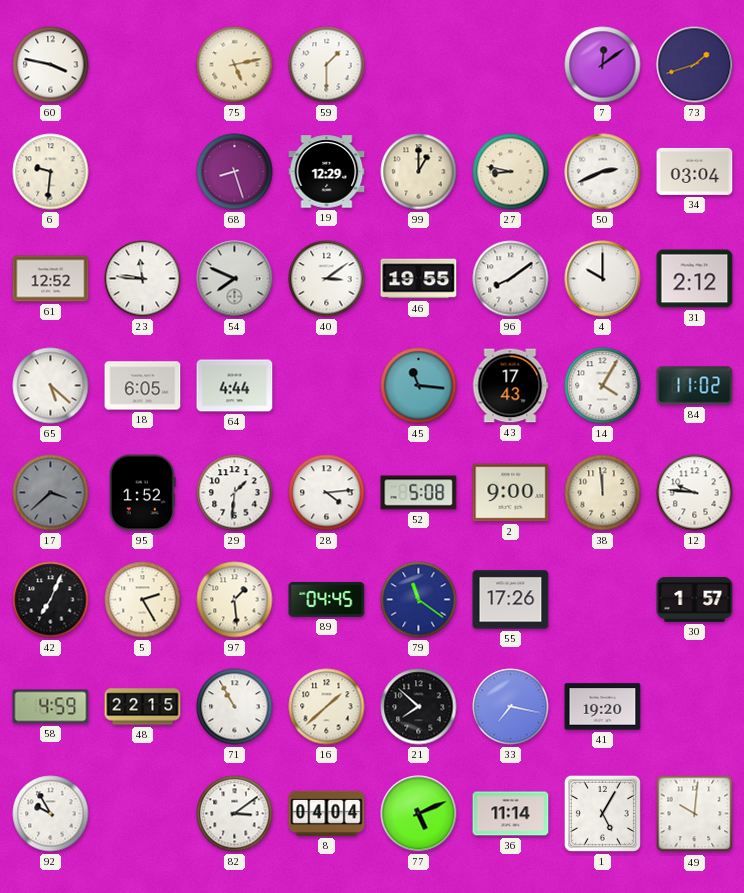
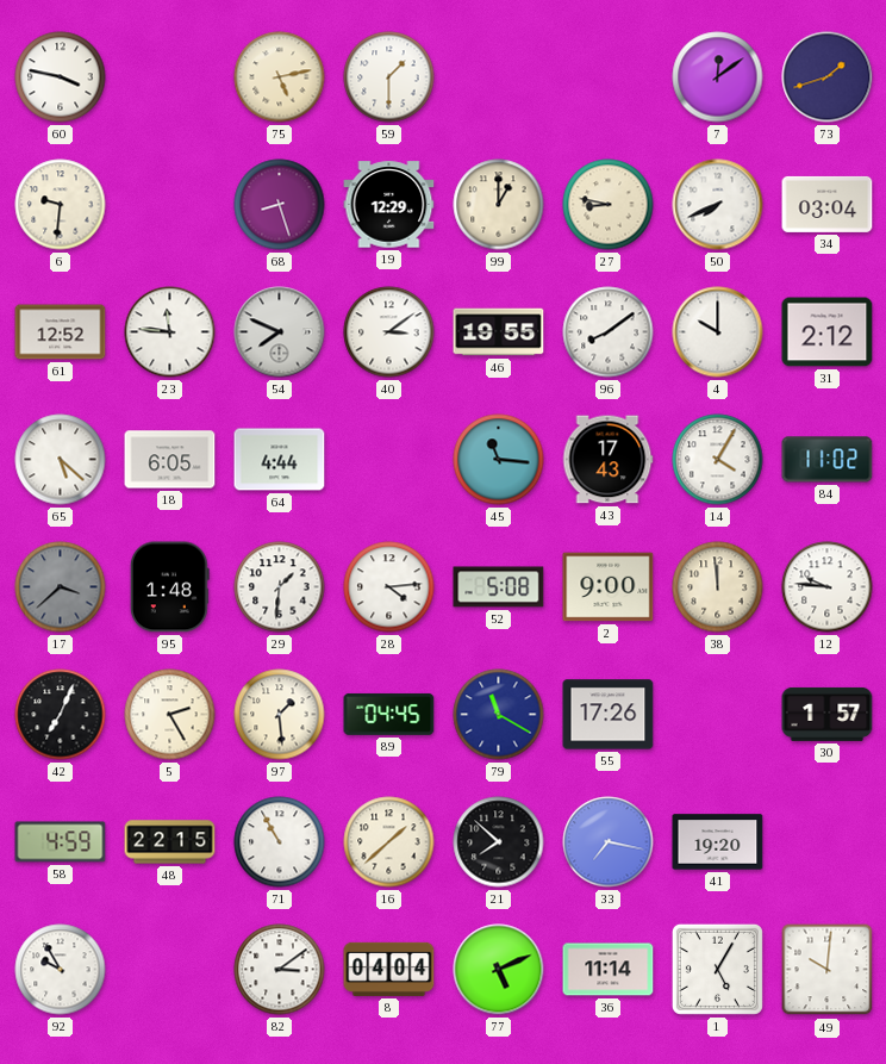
50: 2:41 -> 7:41 (718, 205)
95: 1:52 -> 1:48 (169, 587)
79: 11:21 -> 11:20 (499, 715)
